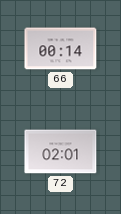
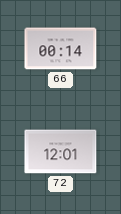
72: 02:01 -> 12:01 (61, 152)
